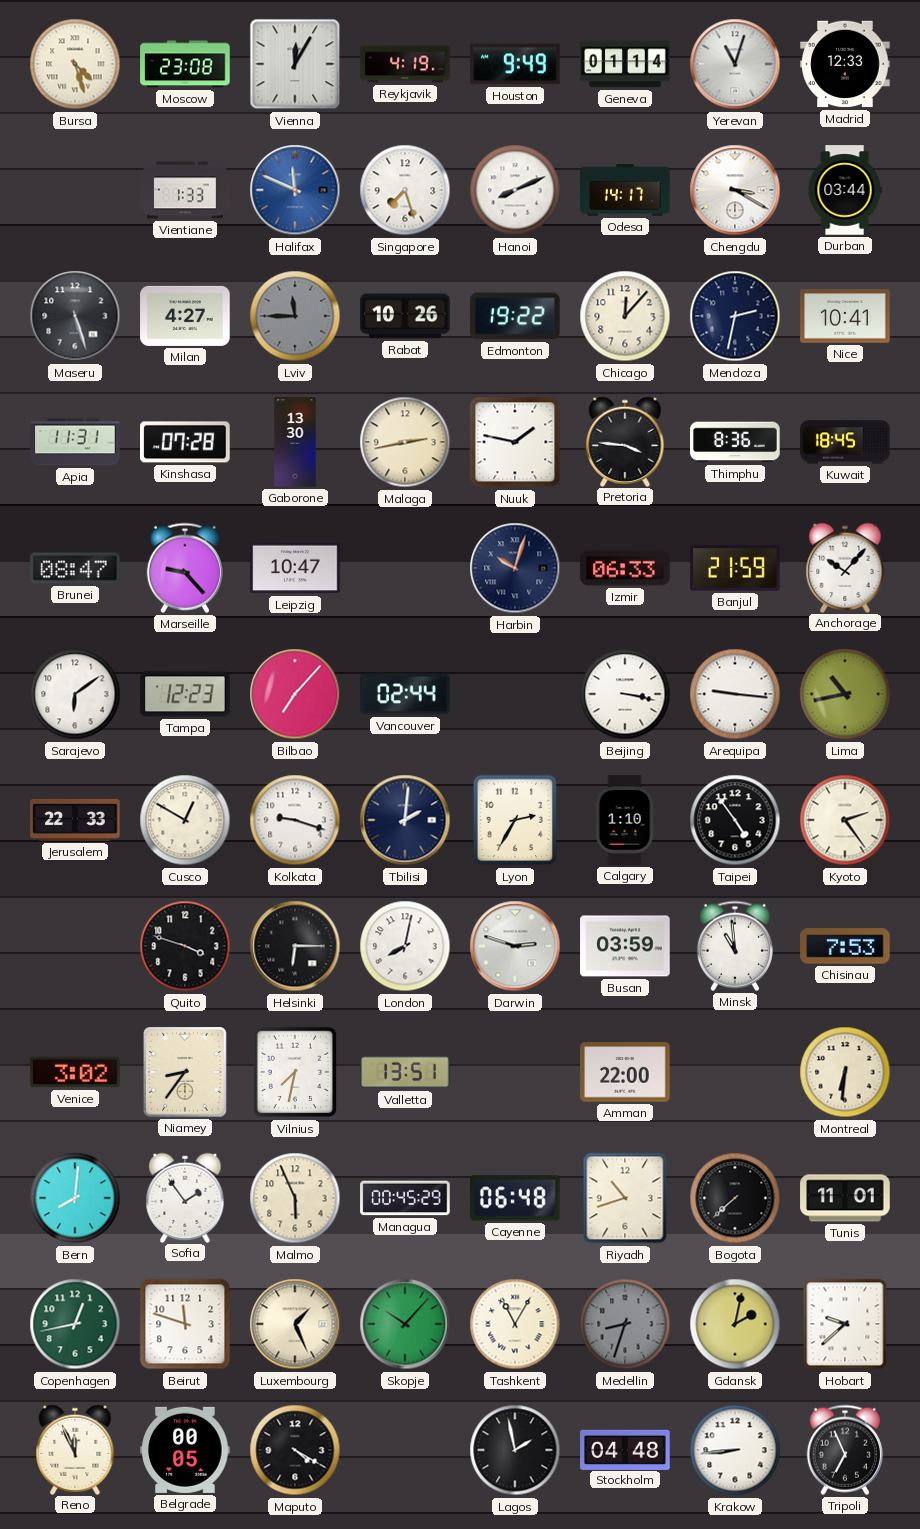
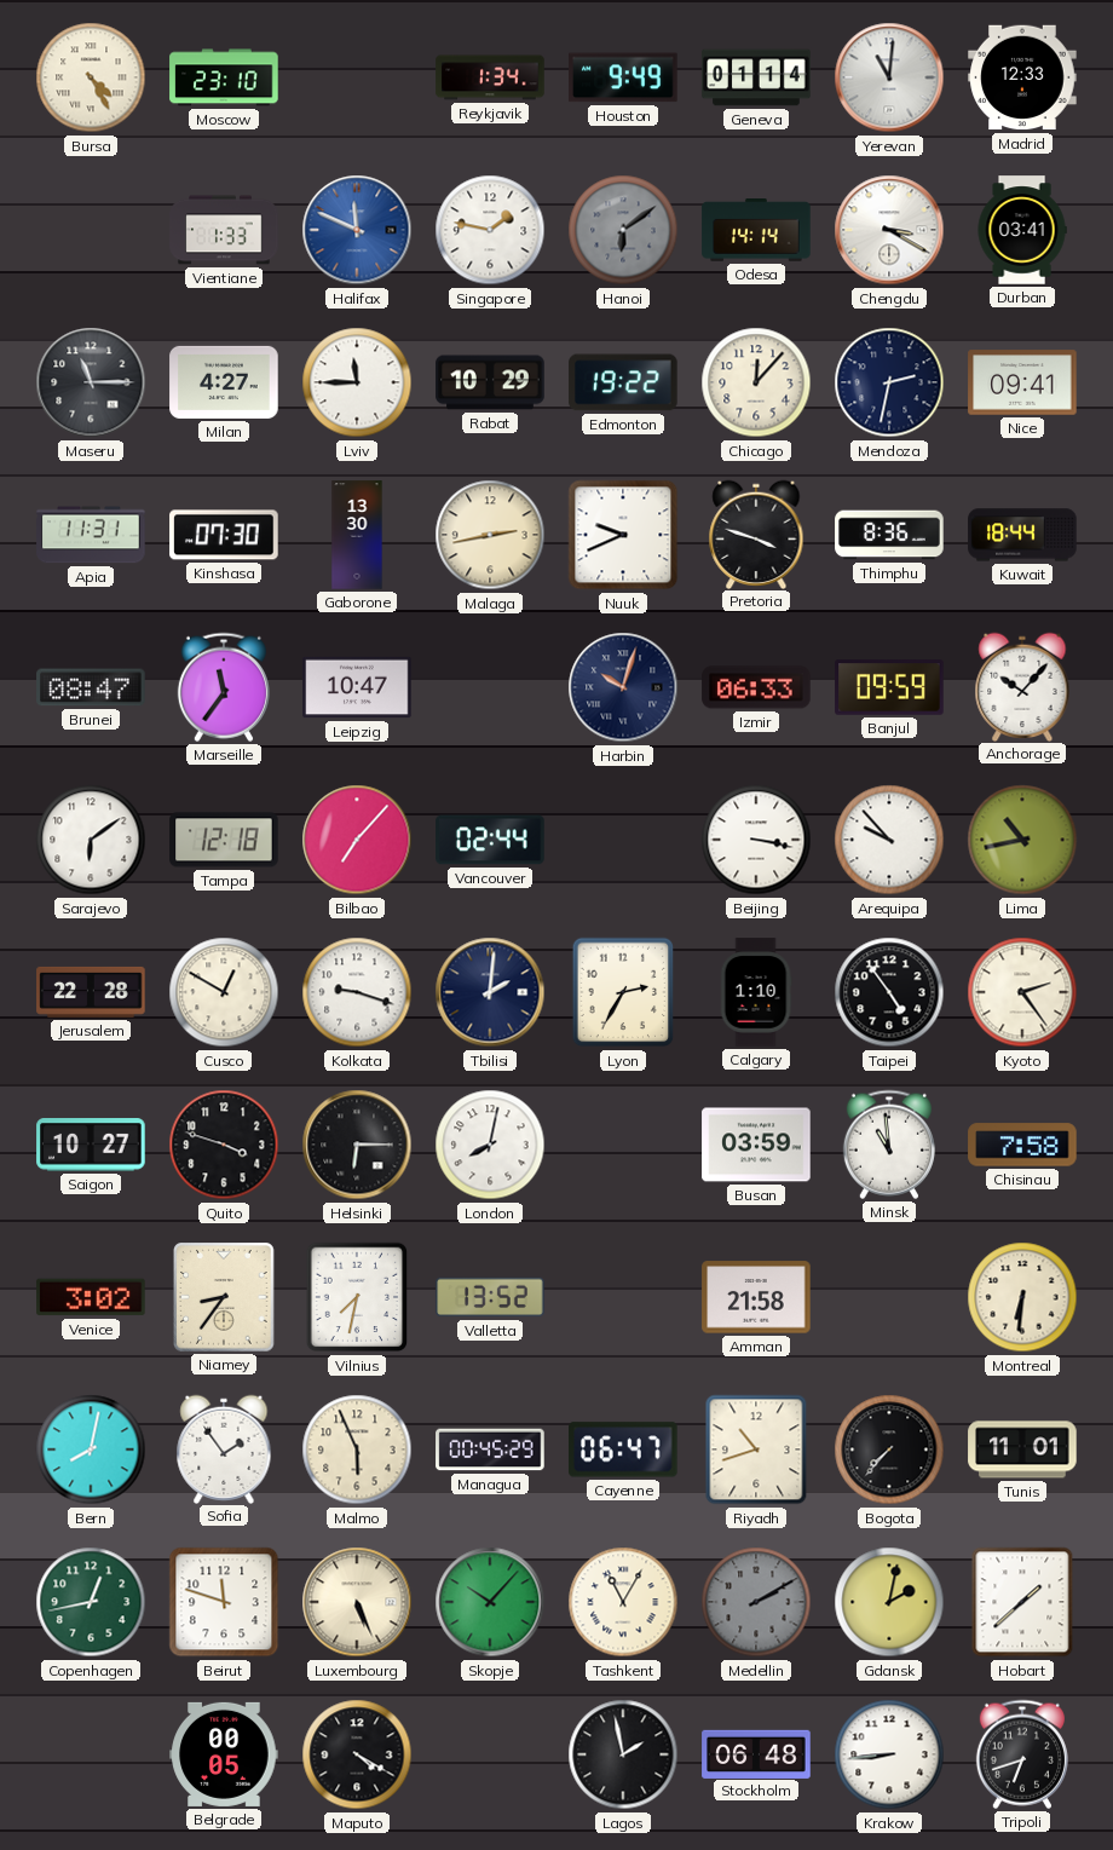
Bursa: 4:27 -> 4:25 (91, 77)
Moscow: 23:08 -> 23:10 (224, 77)
Vienna: 12:05 -> none (295, 64)
Reykjavik: 4:19 -> 1:34 (490, 77)
Yerevan: 11:03 -> 11:01 (889, 77)
Singapore: 7:27 -> 1:47 (490, 230)
Hanoi: 8:11 -> 6:09 (623, 230)
Hanoi dial: white -> grey (623, 230)
Odesa: 14:17 -> 14:14 (756, 231)
Durban: 03:44 -> 03:41 (1022, 230)
Maseru: 5:27 -> 11:15 (91, 382)
Lviv dial: grey -> white (357, 382)
Rabat: 10:26 -> 10:29 (490, 382)
Nice: 10:41 -> 09:41 (1022, 382)
Kinshasa: 07:28 -> 07:30 (224, 535)
Nuuk: 1:47 -> 9:41 (623, 535)
Pretoria: 3:46 -> 3:48 (756, 534)
Kuwait: 18:45 -> 18:44 (1022, 535)
Marseille: 9:23 -> 11:36 (224, 687)
Banjul: 21:59 -> 09:59 (889, 687)
Tampa: 12:23 -> 12:18 (224, 840)
Arequipa: 9:16 -> 9:53 (889, 840)
Jerusalem: 22:33 -> 22:28 (91, 992)
Saigon: none -> 10:27 (91, 1145)
Darwin: 2:48 -> none (515, 946)
Chisinau: 7:53 -> 7:58 (1022, 1145)
Valletta: 13:51 -> 13:52 (490, 1297)
Amman: 22:00 -> 21:58 (756, 1297)
Bern: 8:01 -> 8:02 (91, 1450)
Cayenne: 06:48 -> 06:47 (624, 1450)
Bogota: 7:38 -> 7:37 (889, 1450)
Luxembourg: 1:26 -> 5:26 (357, 1602)
Medellin: 8:33 -> 2:10 (756, 1602)
Hobart: 9:38 -> 1:38 (1022, 1602)
Reno: 11:56 -> none (75, 1449)
Stockholm: 04:48 -> 06:48 (756, 1753)
Tripoli: 6:56 -> 6:42 (1022, 1754)
